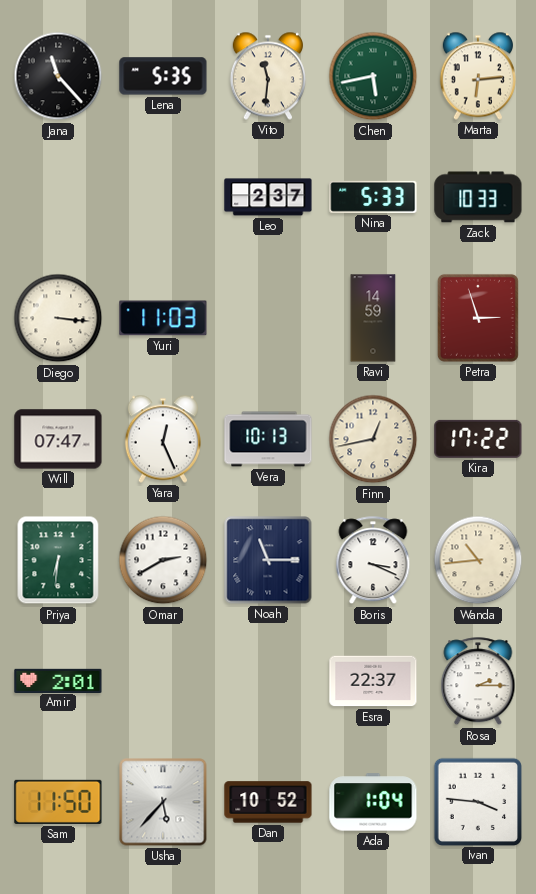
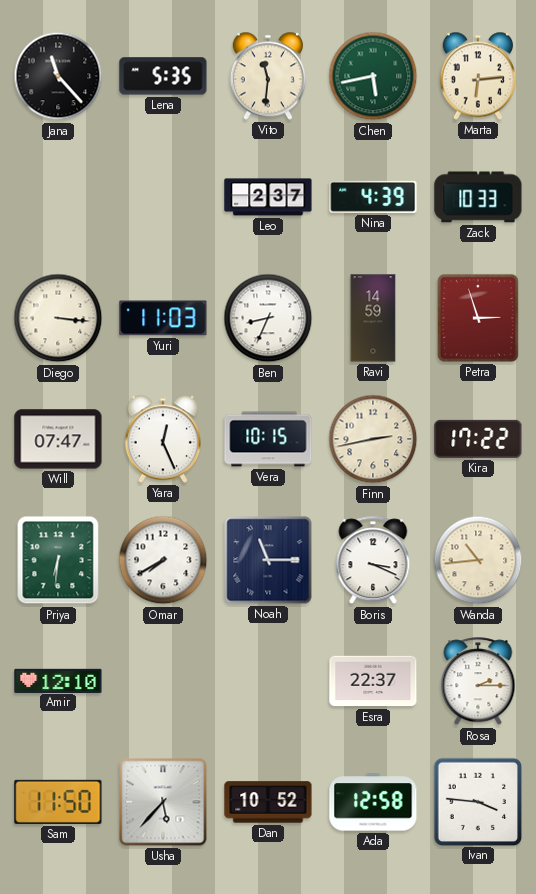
Nina: 5:33 -> 4:39 (373, 197)
Ben: none -> 8:34 (268, 318)
Vera: 10:13 -> 10:15 (268, 439)
Finn: 12:43 -> 2:43 (373, 439)
Omar: 2:40 -> 7:40 (163, 560)
Amir: 2:01 -> 12:10 (58, 680)
Ada: 1:04 -> 12:58 (373, 802)
